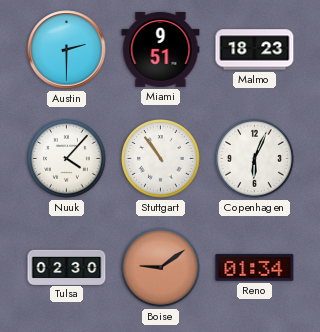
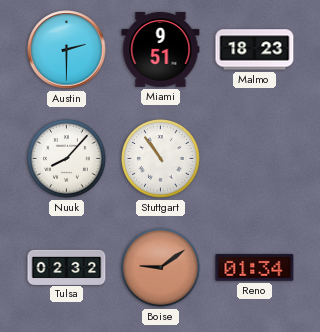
Nuuk: 4:07 -> 8:07 (67, 159)
Copenhagen: 6:04 -> none (255, 159)
Tulsa: 02:30 -> 02:32 (67, 267)
